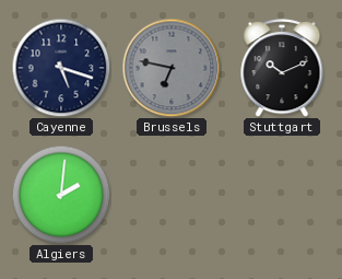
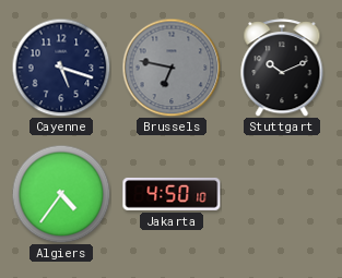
Algiers: 2:01 -> 4:36 (61, 194)
Jakarta: none -> 4:50 (172, 194)
